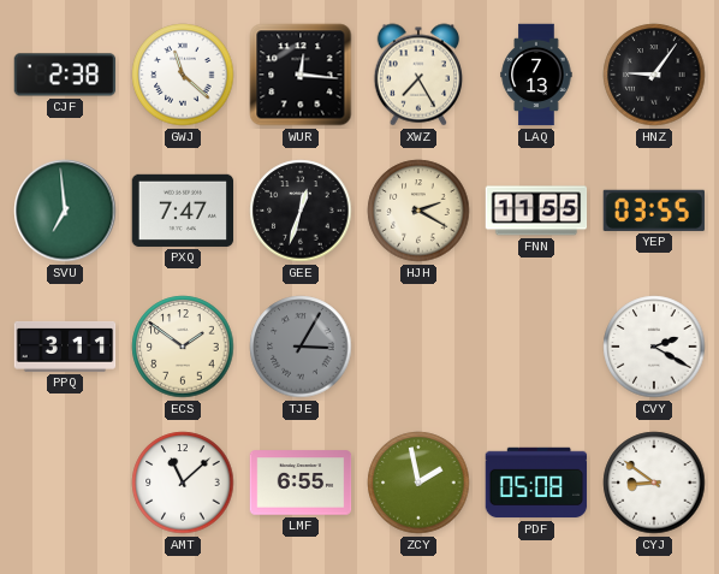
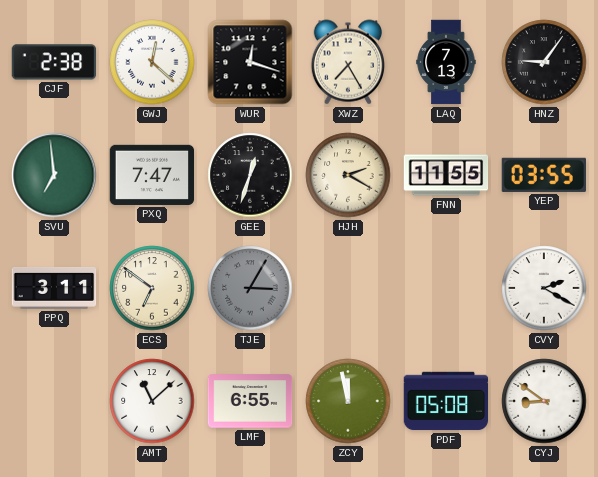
GWJ: 11:22 -> 12:22 (152, 62)
WUR: 12:16 -> 12:18 (250, 62)
ECS: 1:51 -> 6:51 (152, 288)
ZCY: 1:58 -> 11:58 (348, 401)
